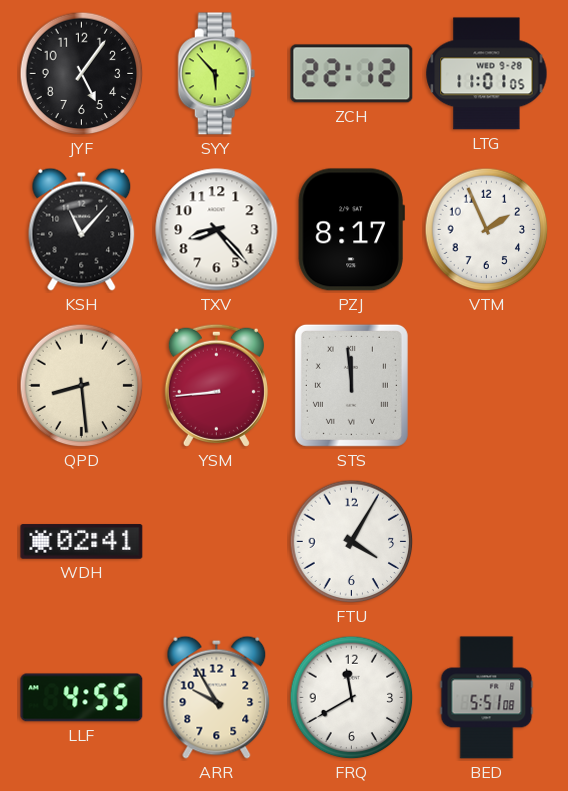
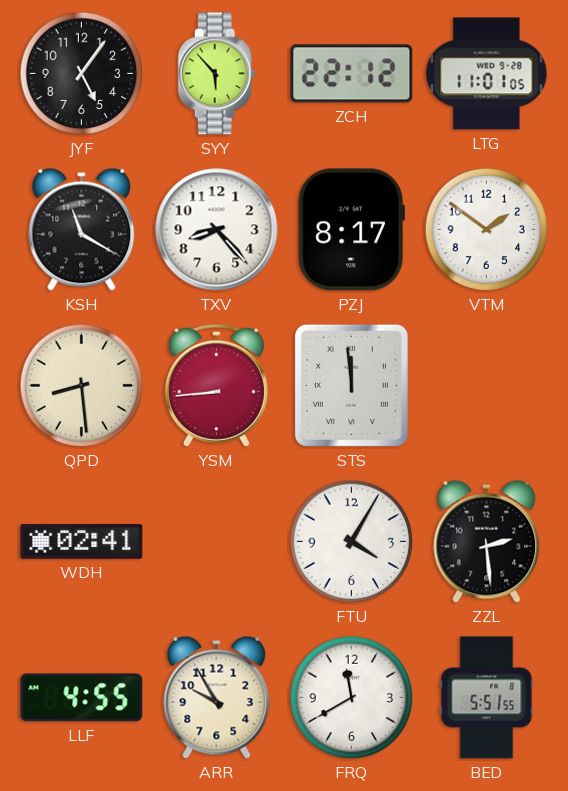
KSH: 11:07 -> 11:20 (82, 229)
VTM: 1:56 -> 1:51 (487, 230)
ZZL: none -> 2:29 (487, 541)
BED: 5:51:08 -> 5:51:55 (487, 698)
